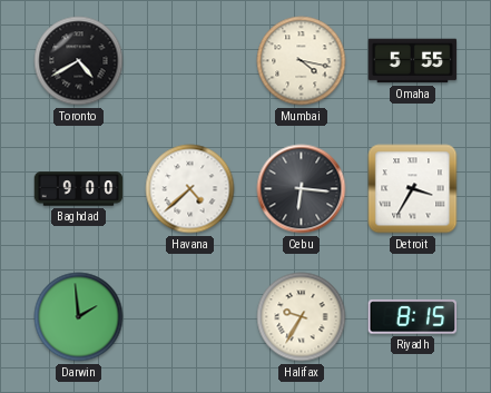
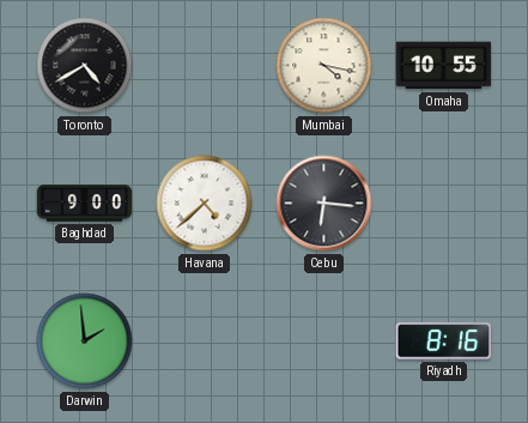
Omaha: 5:55 -> 10:55 (444, 66)
Detroit: 3:35 -> none (413, 189)
Halifax: 9:35 -> none (302, 317)
Riyadh: 8:15 -> 8:16 (444, 342)
